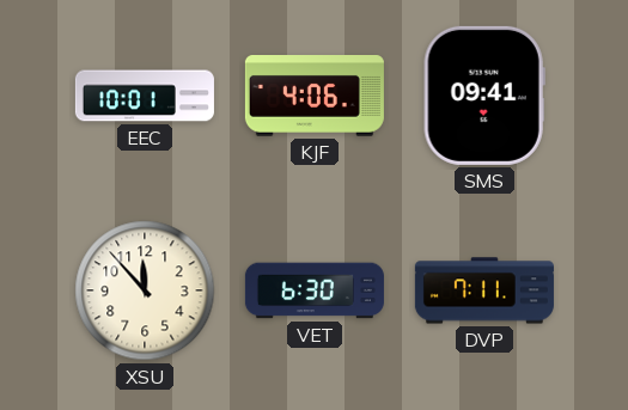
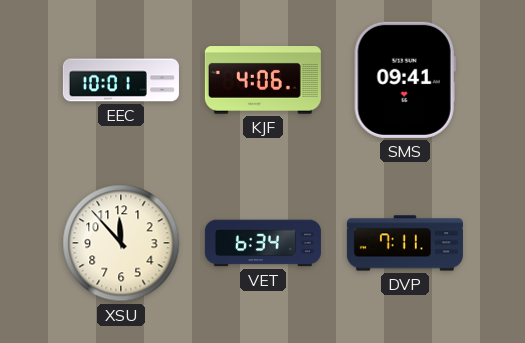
VET: 6:30 -> 6:34 (263, 243)
